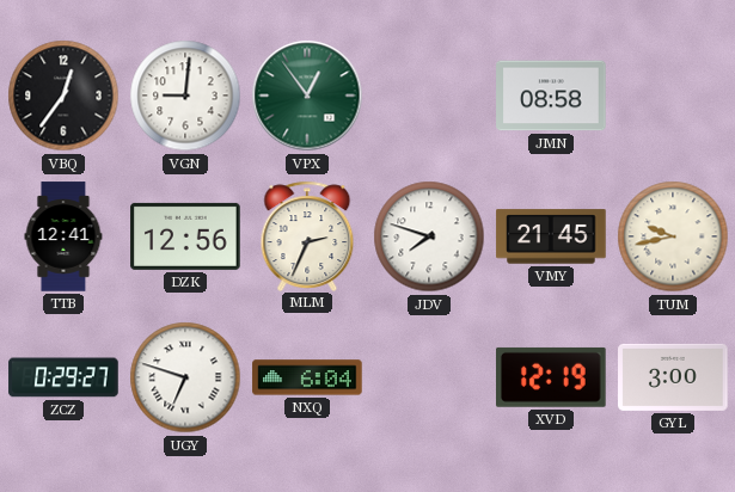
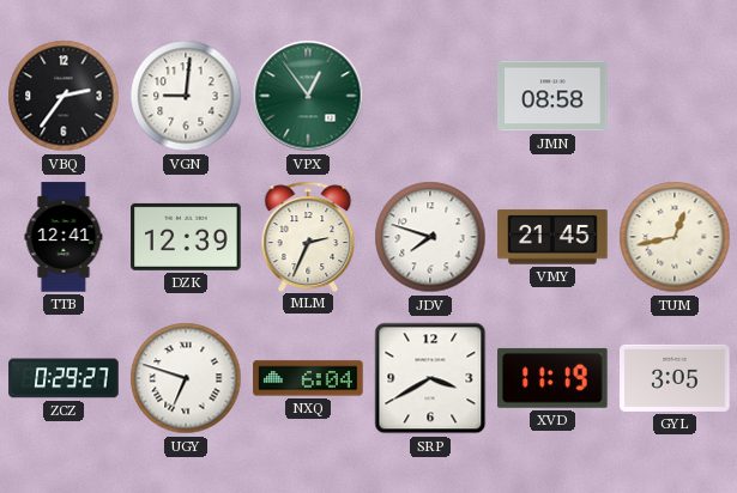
VBQ: 12:36 -> 2:36 (64, 96)
DZK: 12:56 -> 12:39 (186, 237)
TUM: 9:43 -> 12:43 (675, 237)
SRP: none -> 3:40 (430, 378)
XVD: 12:19 -> 11:19 (554, 378)
GYL: 3:00 -> 3:05 (675, 378)
